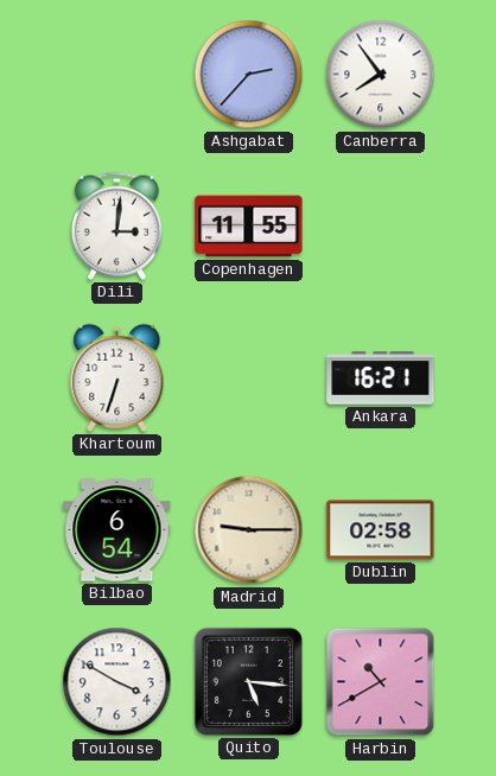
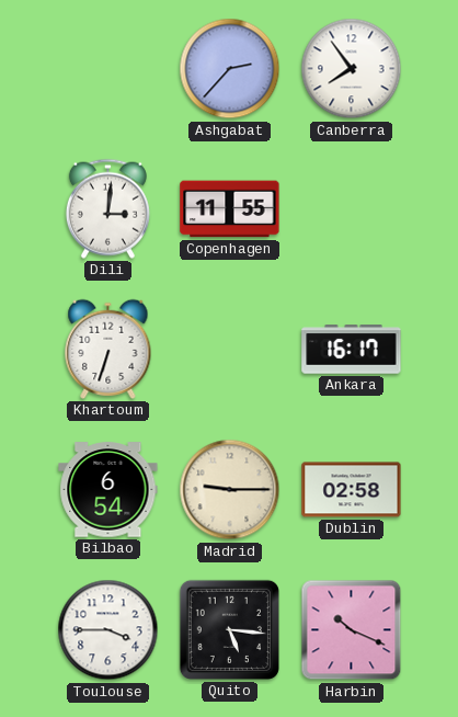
Ankara: 16:21 -> 16:17 (352, 350)
Toulouse: 3:50 -> 3:45 (108, 630)
Harbin: 10:40 -> 10:19 (352, 630)
